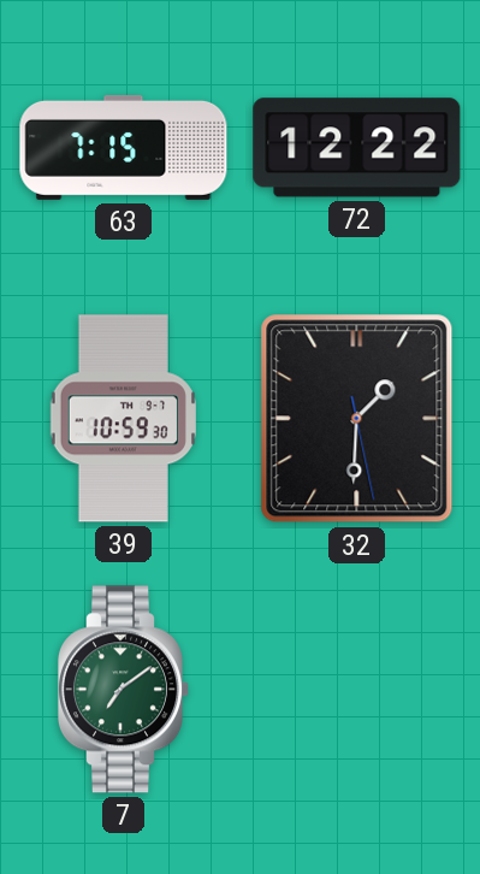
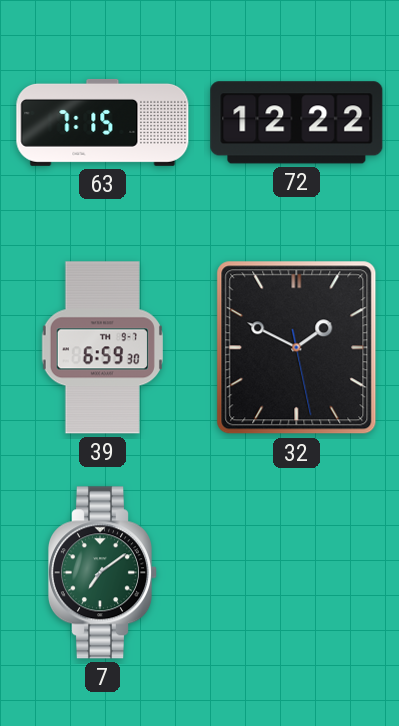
39: 10:59 -> 6:59 (102, 348)
32: 1:30 -> 1:49 (297, 348)
